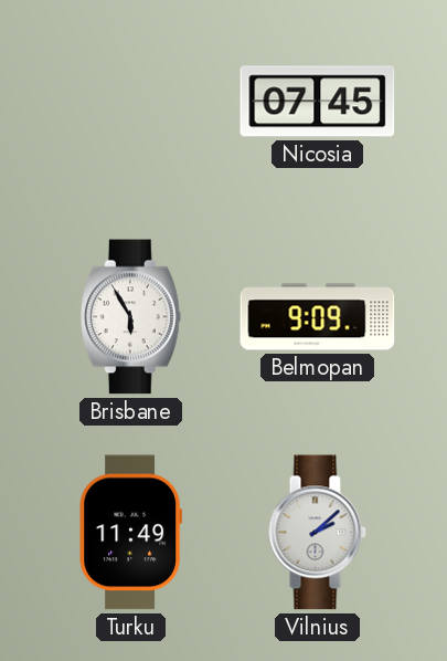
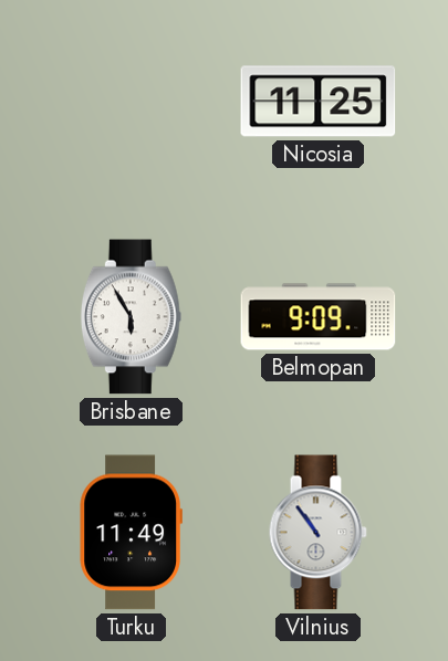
Nicosia: 07:45 -> 11:25 (319, 102)
Vilnius: 2:08 -> 10:54 (317, 533)
